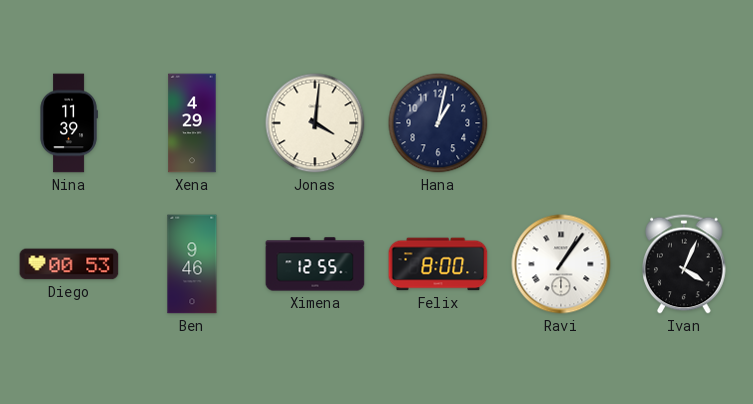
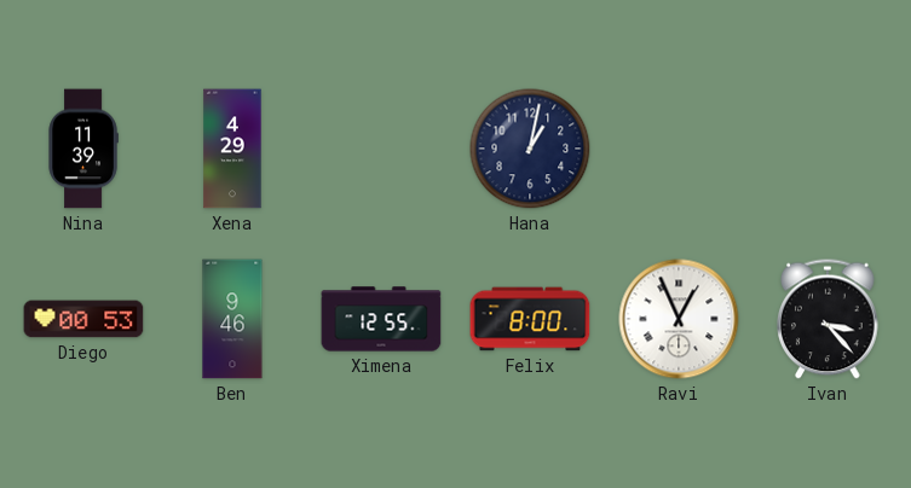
Jonas: 4:01 -> none (315, 123)
Ravi: 1:06 -> 12:56 (679, 319)
Ivan: 4:04 -> 3:23 (828, 319)
